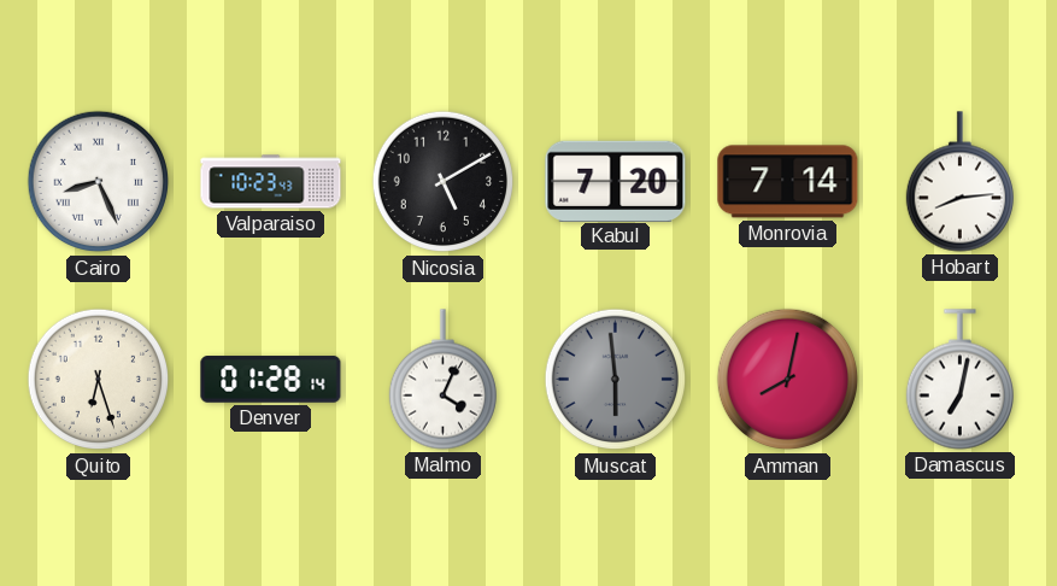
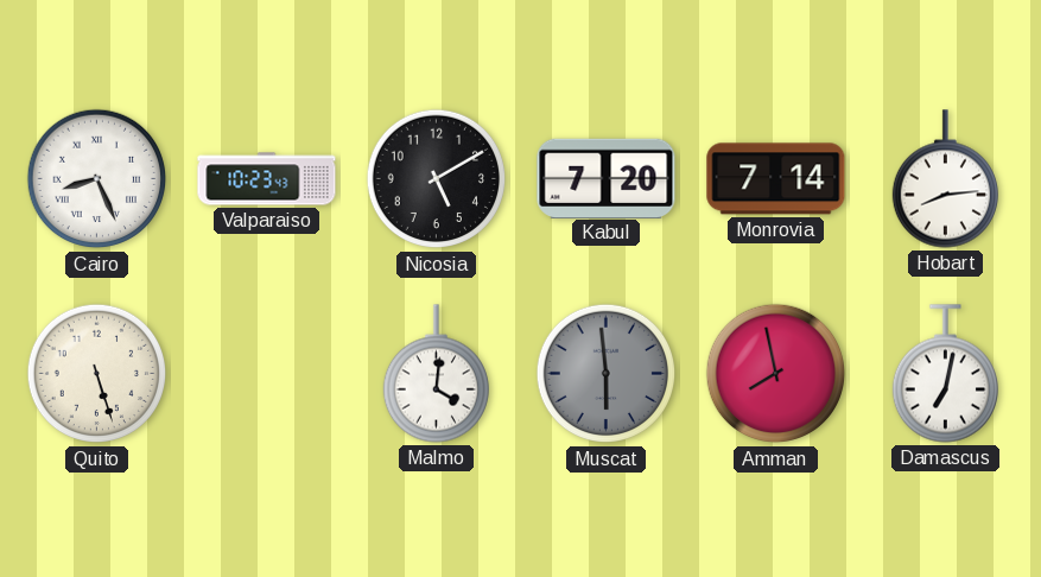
Quito: 6:27 -> 5:27 (97, 374)
Denver: 01:28 -> none (271, 380)
Malmo: 4:04 -> 4:01 (436, 374)
Amman: 8:02 -> 7:58 (776, 374)
